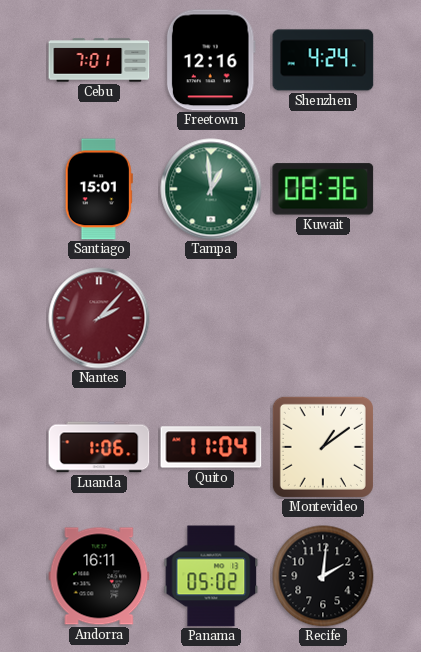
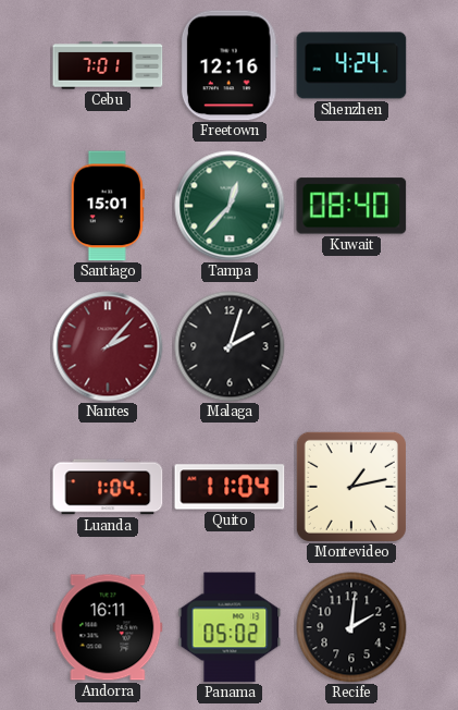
Tampa: 12:59 -> 12:37 (230, 206)
Kuwait: 08:36 -> 08:40 (351, 206)
Malaga: none -> 2:03 (230, 346)
Luanda: 1:06 -> 1:04 (108, 487)
Montevideo: 1:09 -> 1:13 (351, 487)
